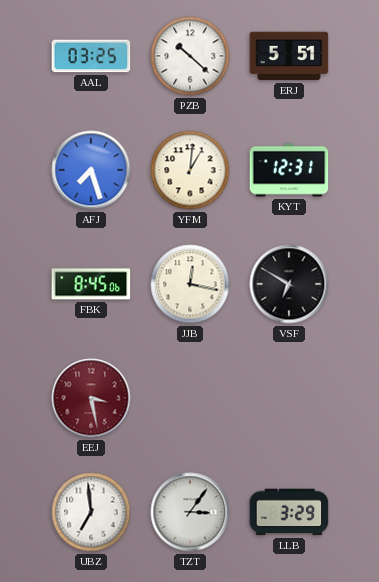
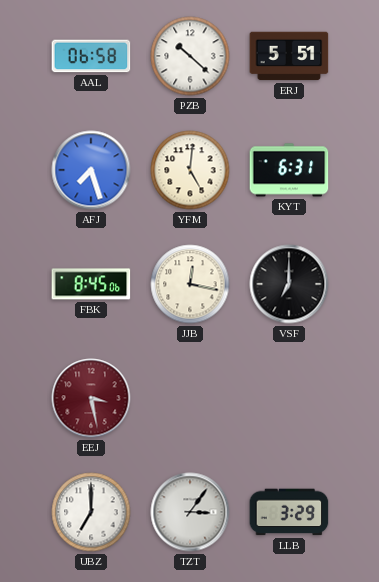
AAL: 03:25 -> 06:58 (91, 56)
YFM: 1:01 -> 5:01 (190, 170)
KYT: 12:31 -> 6:31 (289, 170)
VSF: 6:50 -> 7:00 (289, 284)
UBZ: 6:59 -> 7:00 (91, 512)
